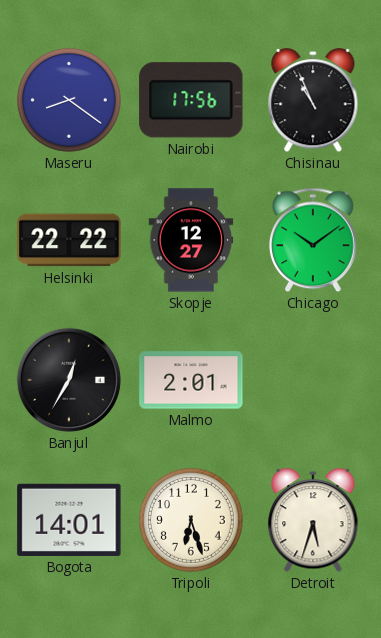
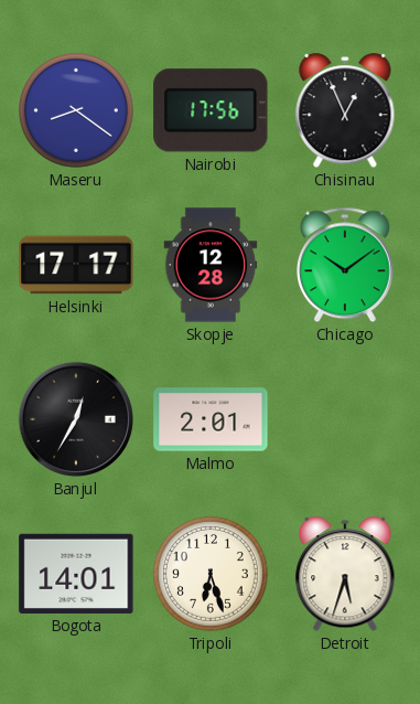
Chisinau: 10:56 -> 12:56 (345, 111)
Helsinki: 22:22 -> 17:17 (76, 265)
Skopje: 12:27 -> 12:28 (211, 265)
